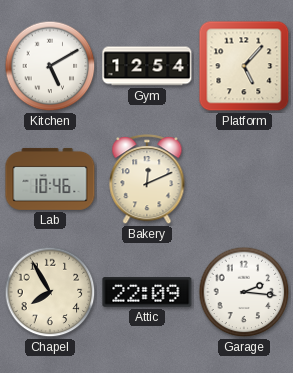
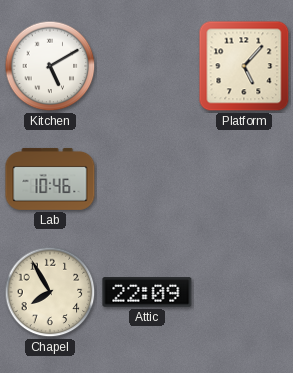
Gym: 12:54 -> none (147, 66)
Bakery: 12:11 -> none (147, 180)
Garage: 2:16 -> none (244, 292)
